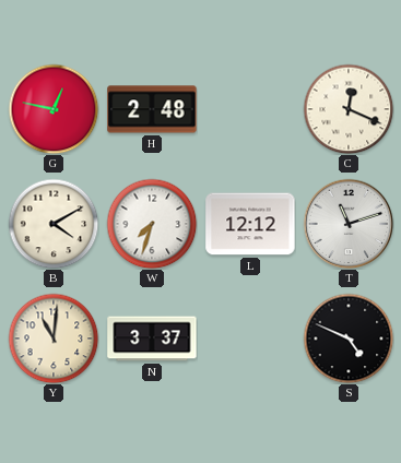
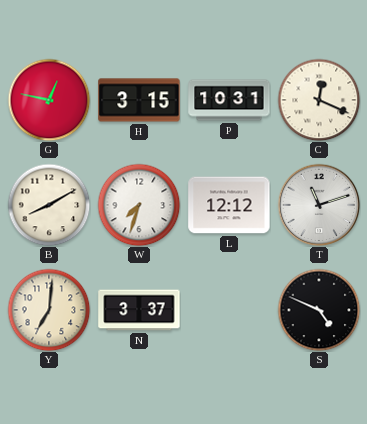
H: 2:48 -> 3:15 (139, 100)
P: none -> 10:31 (229, 100)
B: 4:10 -> 8:10 (49, 205)
Y: 11:01 -> 7:01 (49, 310)
